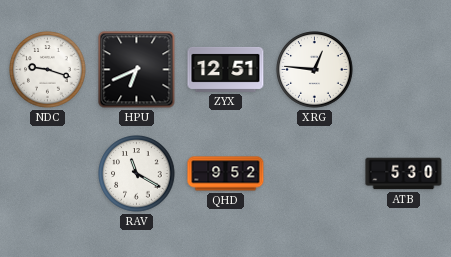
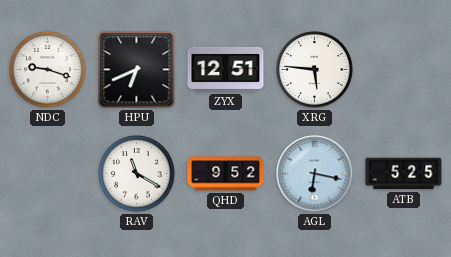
XRG: 12:46 -> 5:46 (315, 70)
AGL: none -> 6:17 (315, 174)
ATB: 5:30 -> 5:25 (404, 174)
